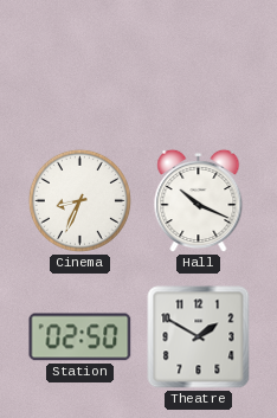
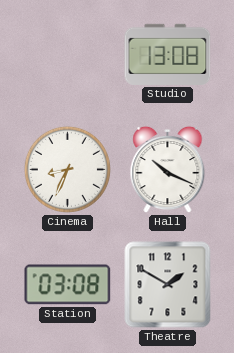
Studio: none -> 13:08 (168, 54)
Station: 02:50 -> 03:08 (68, 285)
